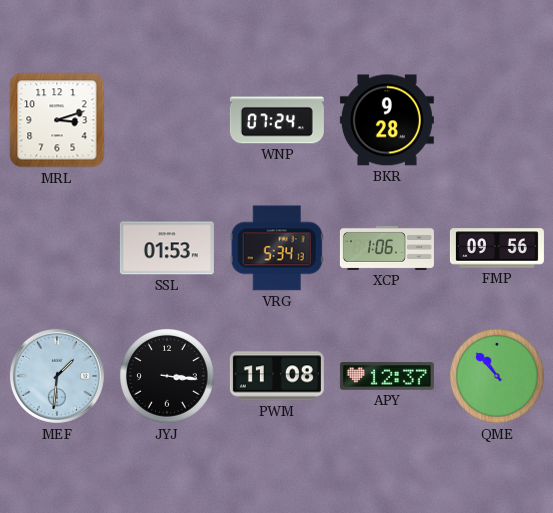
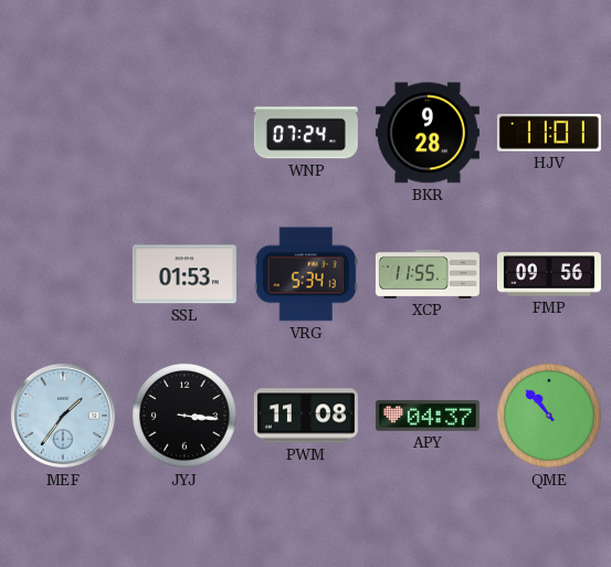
MRL: 3:12 -> none (57, 120)
HJV: none -> 11:01 (549, 134)
XCP: 1:06 -> 11:55 (428, 274)
MEF: 1:31 -> 1:36 (63, 416)
APY: 12:37 -> 04:37 (428, 416)
